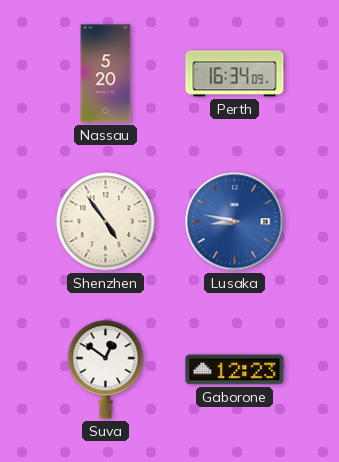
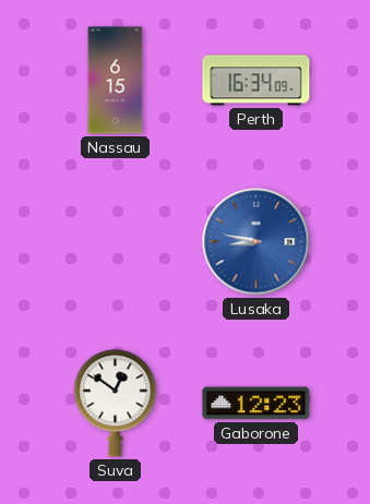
Nassau: 5:20 -> 6:15 (116, 81)
Shenzhen: 4:54 -> none (106, 222)
